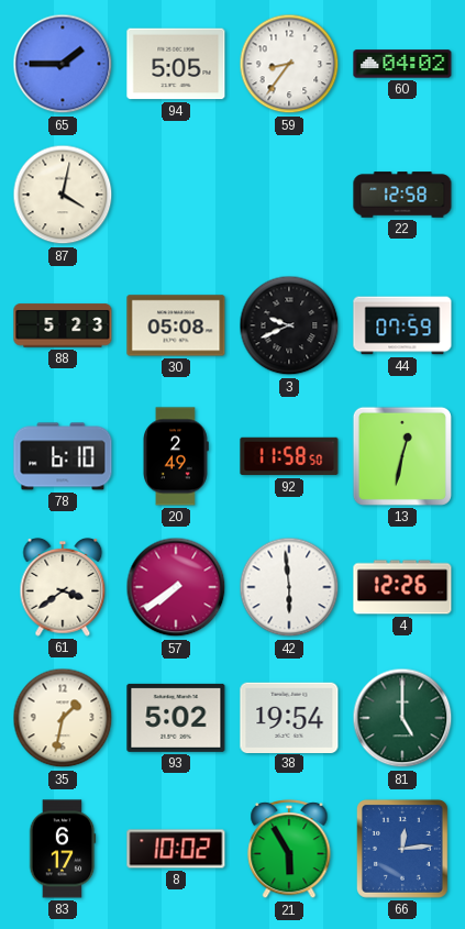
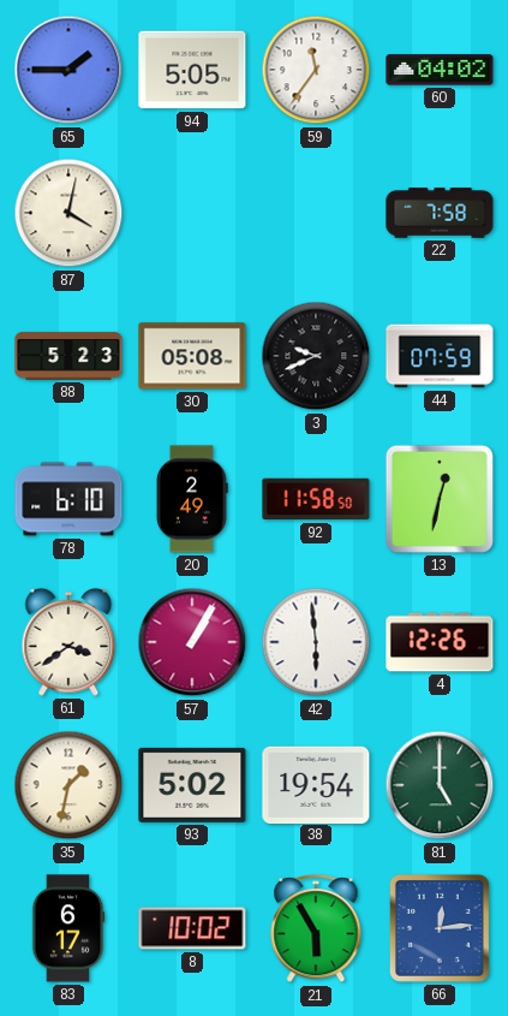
59: 8:36 -> 11:36 (316, 70)
22: 12:58 -> 7:58 (440, 213)
57: 7:39 -> 1:05 (192, 642)
